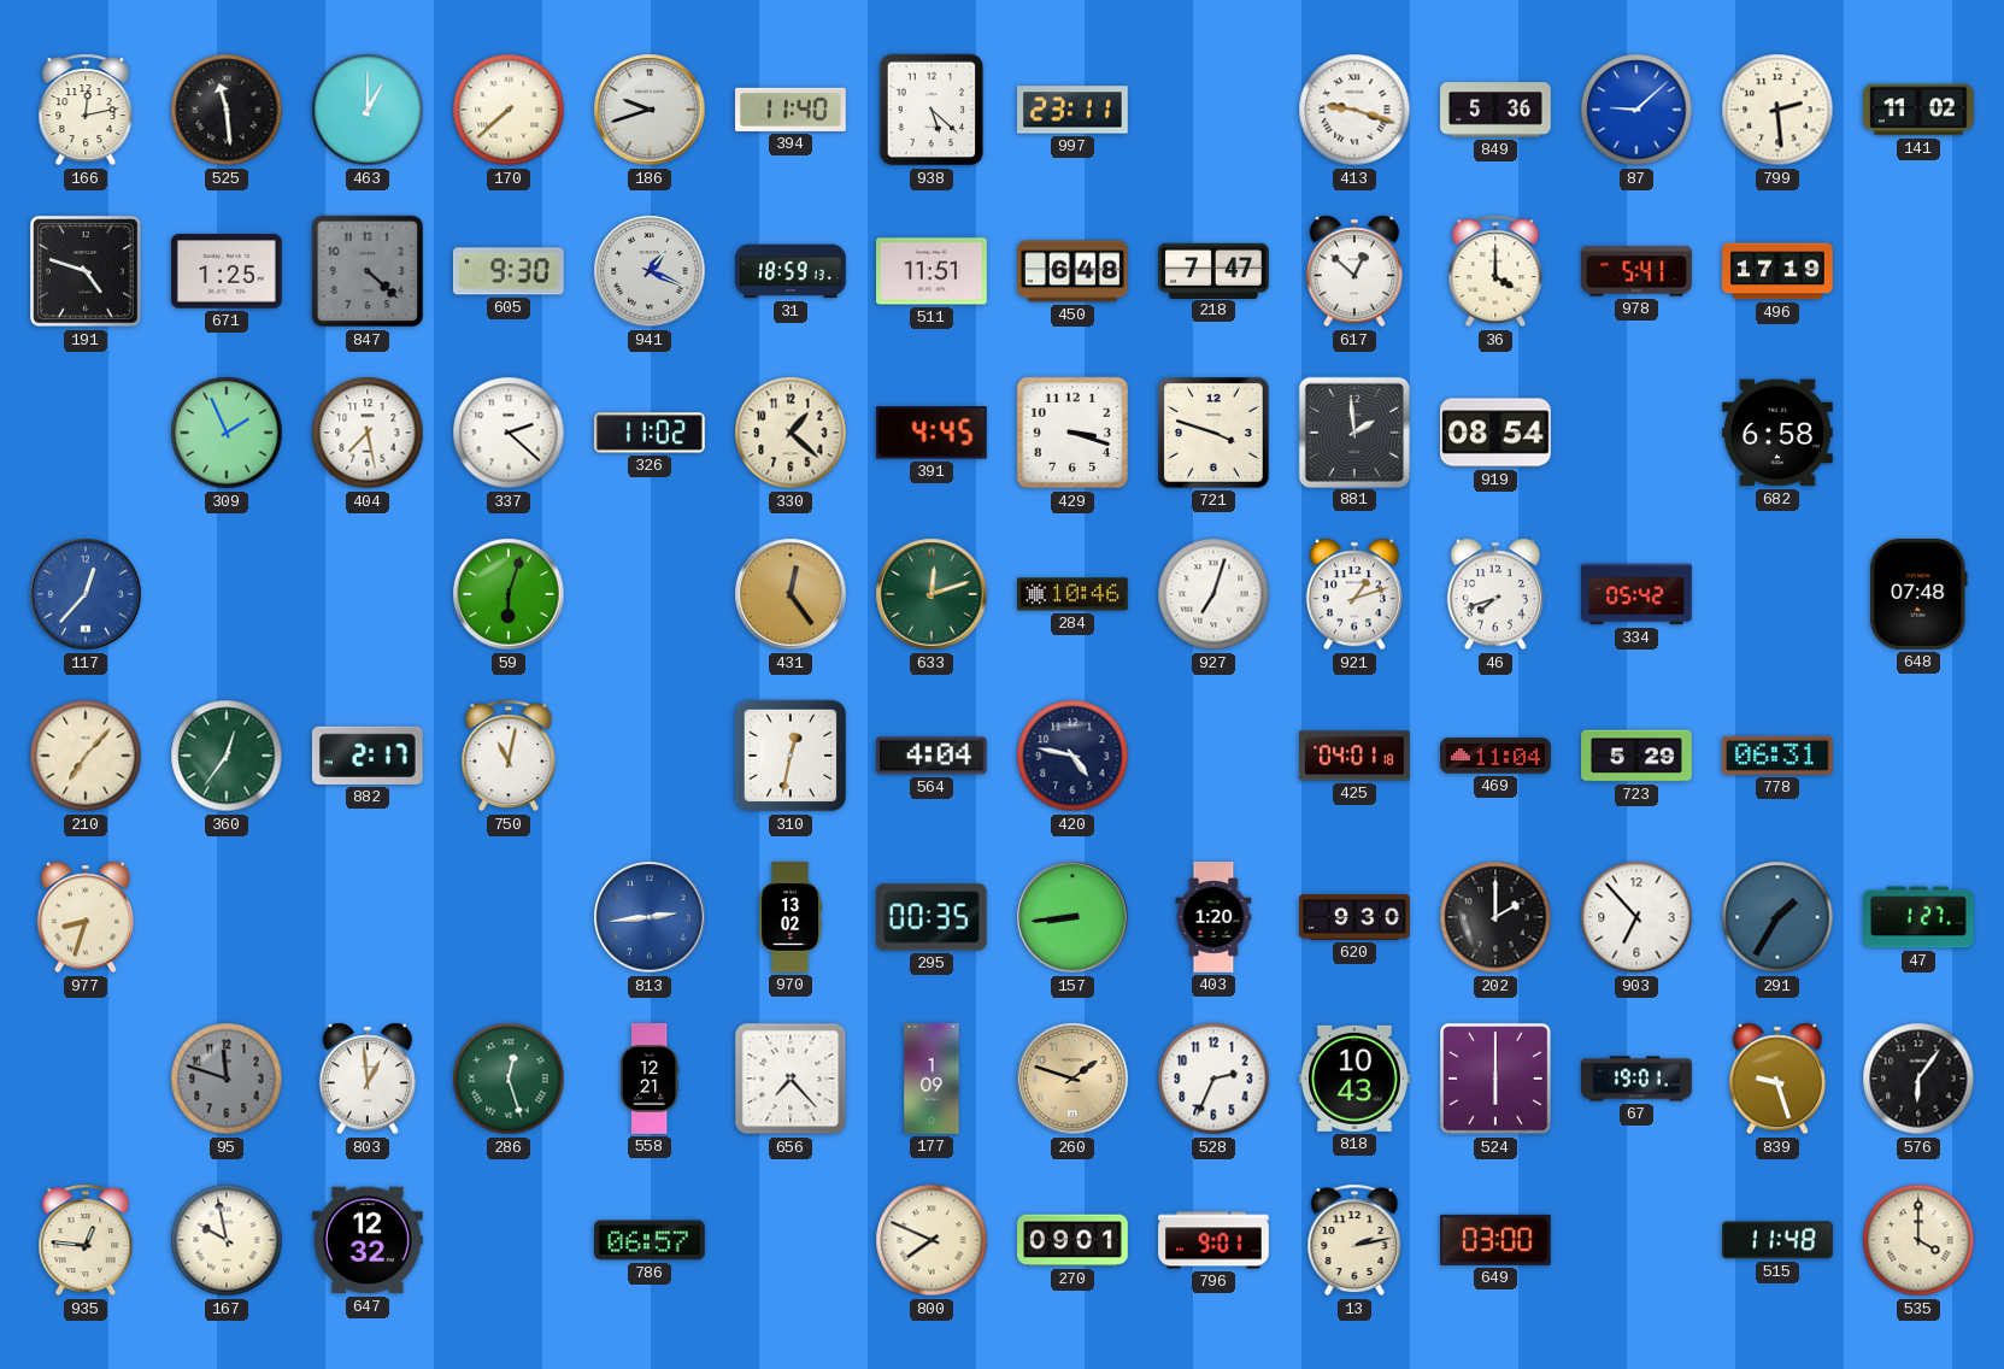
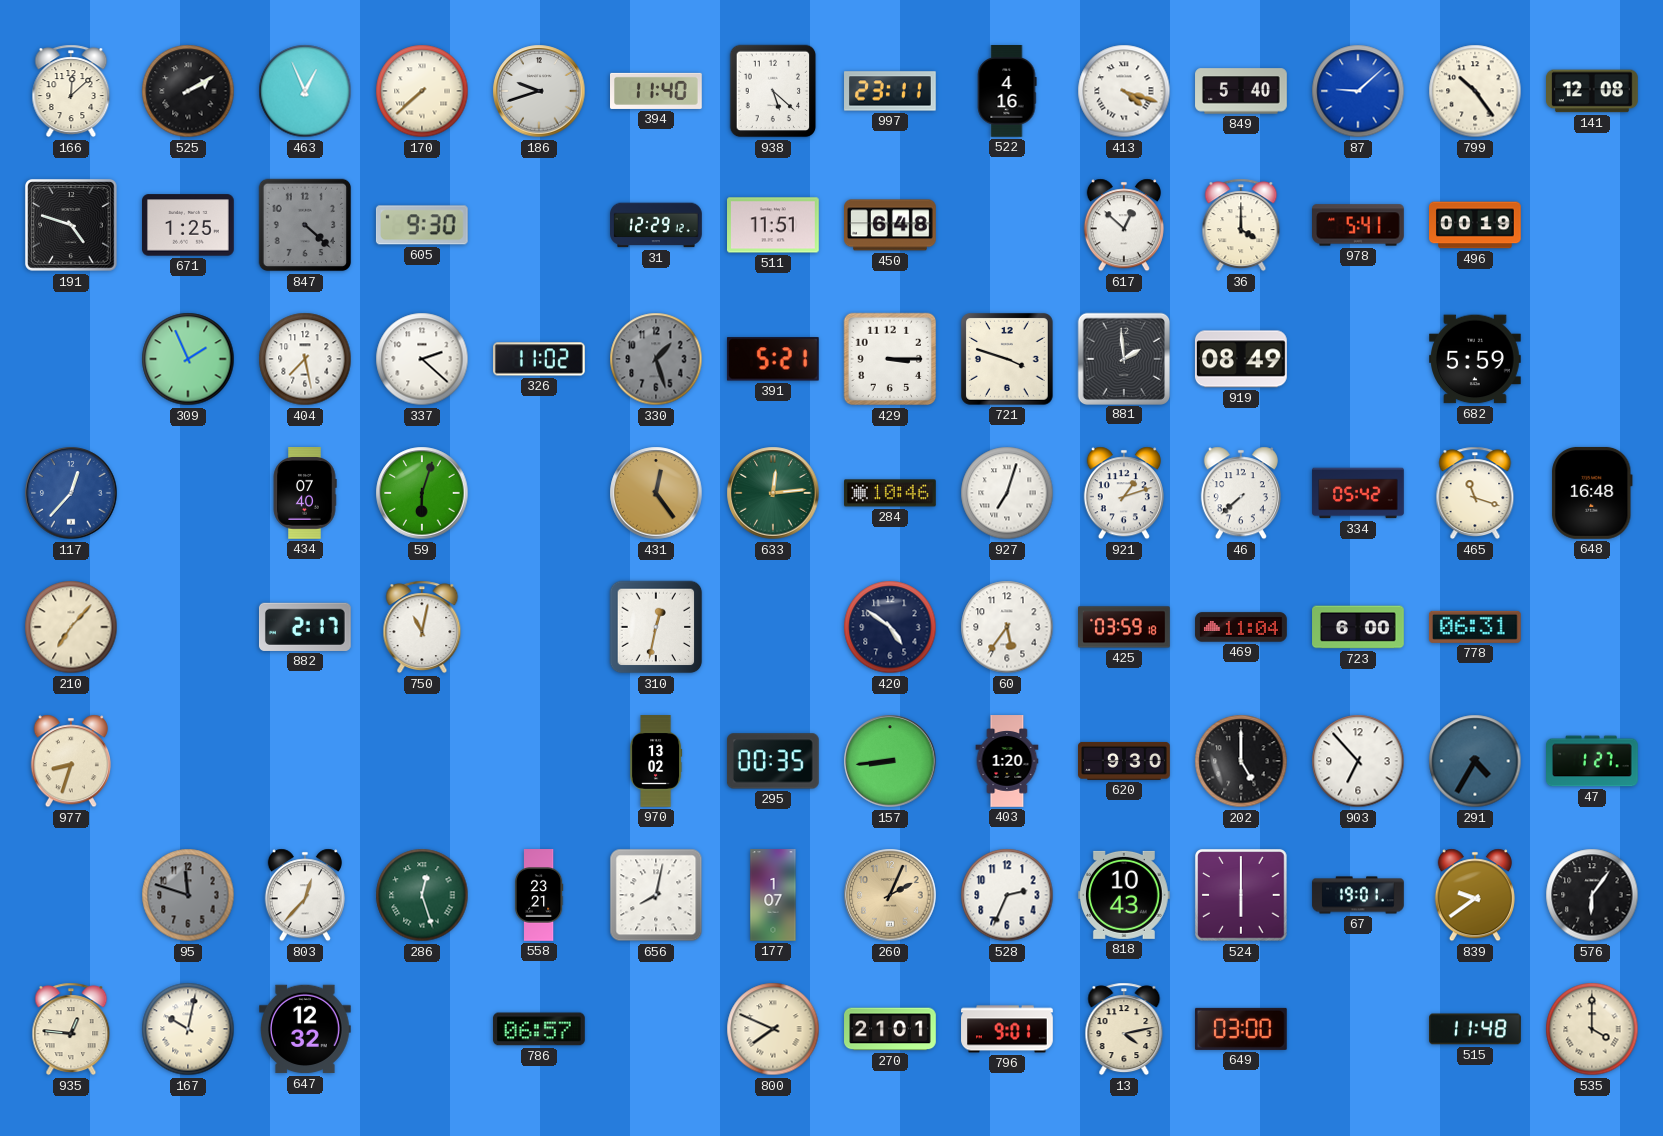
166: 12:13 -> 12:08 (71, 91)
525: 11:29 -> 2:10 (188, 91)
463: 1:00 -> 12:56 (305, 91)
522: none -> 4:16 (1007, 92)
413: 9:18 -> 4:18 (1124, 91)
849: 5:36 -> 5:40 (1241, 91)
799: 2:29 -> 10:24 (1475, 91)
141: 11:02 -> 12:08 (1593, 91)
941: 1:19 -> none (650, 271)
31: 18:59 -> 12:29 (656, 225)
218: 7:47 -> none (1215, 270)
496: 17:19 -> 00:19 (1476, 225)
330: 1:22 -> 1:27 (656, 359)
330 dial: cream -> grey (656, 359)
391: 4:45 -> 5:21 (773, 359)
429: 3:18 -> 3:15 (890, 359)
919: 08:54 -> 08:49 (1241, 359)
682: 6:58 -> 5:59 (1476, 359)
434: none -> 07:40 (305, 493)
633: 12:12 -> 12:14 (773, 493)
46: 7:42 -> 7:38 (1241, 493)
465: none -> 11:18 (1475, 493)
648: 07:48 -> 16:48 (1592, 493)
360: 12:36 -> none (227, 756)
564: 4:04 -> none (933, 756)
420: 4:47 -> 4:51 (890, 627)
60: none -> 5:36 (1007, 627)
425: 04:01 -> 03:59 (1125, 627)
723: 5:29 -> 6:00 (1358, 627)
813: 2:44 -> none (650, 917)
202: 2:00 -> 5:00 (1241, 761)
291: 1:35 -> 4:35 (1475, 761)
803: 12:59 -> 12:37 (305, 895)
558: 12:21 -> 23:21 (539, 895)
656: 7:23 -> 8:02 (656, 895)
177: 1:09 -> 1:07 (773, 895)
260: 1:48 -> 2:04 (890, 895)
839: 9:27 -> 9:39 (1475, 895)
167: 9:58 -> 10:02 (188, 1029)
270: 09:01 -> 21:01 (890, 1029)
13: 2:13 -> 4:13 (1124, 1029)
